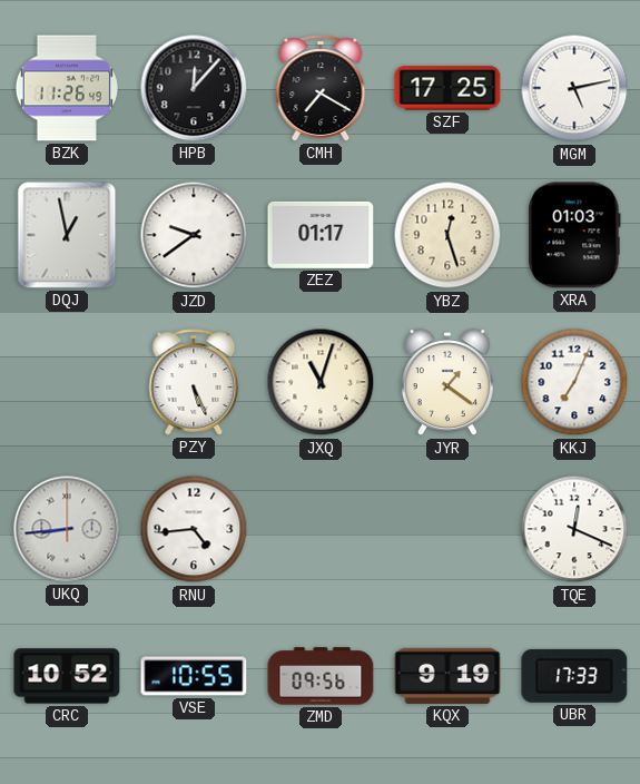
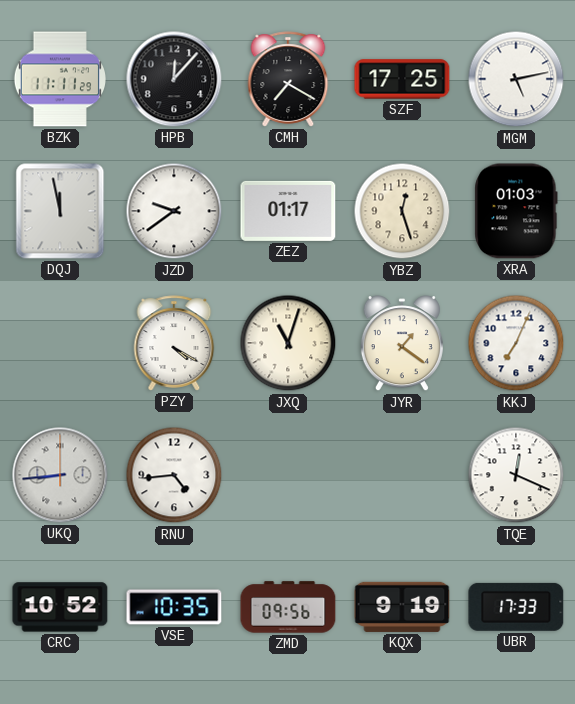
BZK: 11:26 -> 11:11 (59, 79)
DQJ: 12:58 -> 11:58 (60, 211)
PZY: 5:26 -> 4:20 (174, 343)
VSE: 10:55 -> 10:35 (174, 607)
